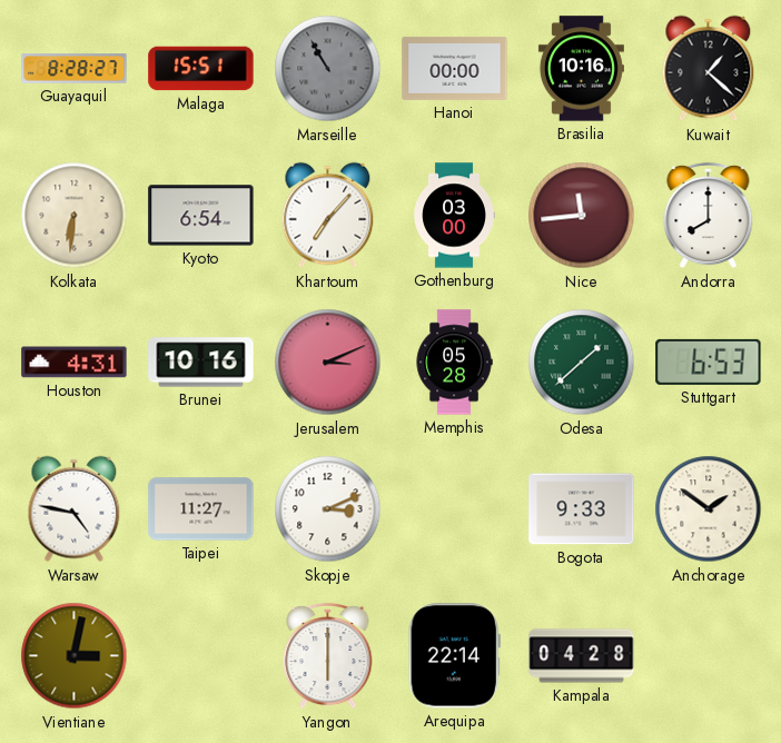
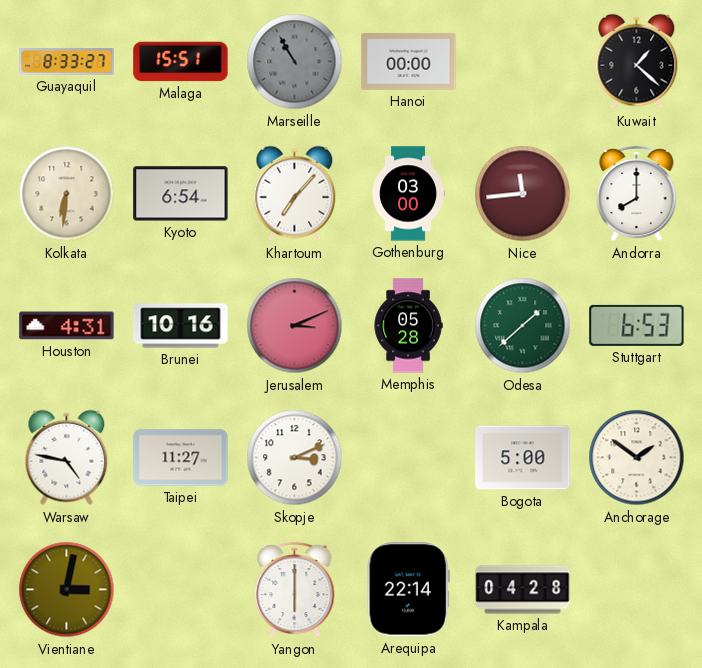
Guayaquil: 8:28 -> 8:33 (67, 62)
Brasilia: 10:16 -> none (581, 69)
Bogota: 9:33 -> 5:00 (523, 458)
